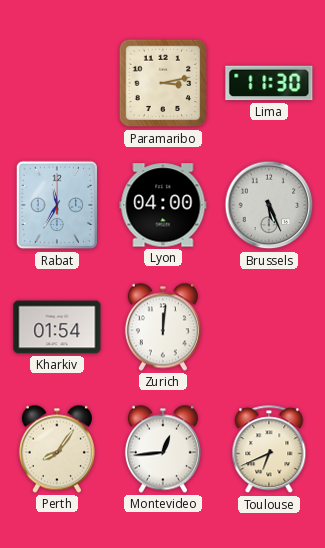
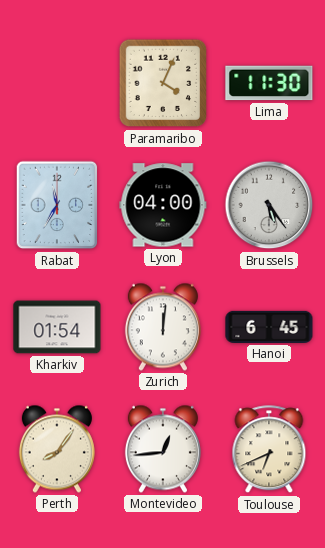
Paramaribo: 3:13 -> 4:04 (163, 83)
Brussels: 5:26 -> 5:24 (269, 205)
Hanoi: none -> 6:45 (269, 327)
